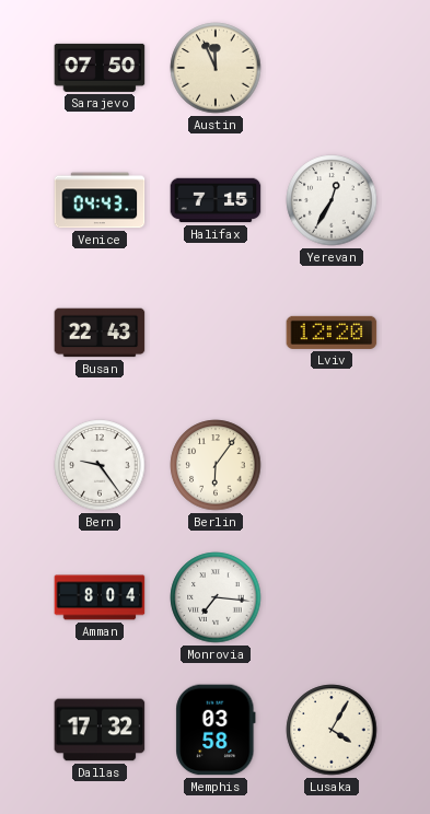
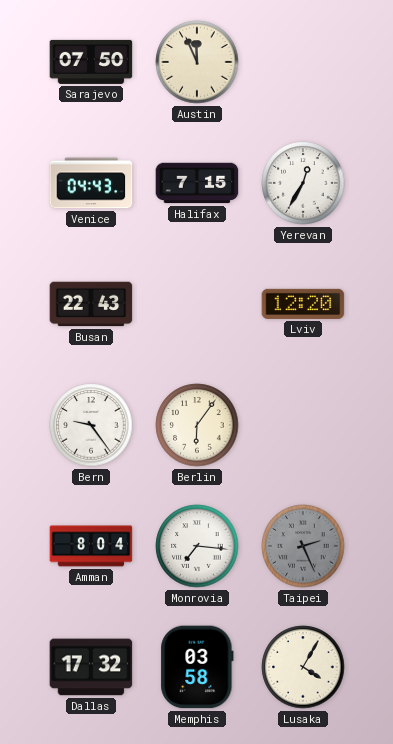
Taipei: none -> 2:26 (303, 546)
